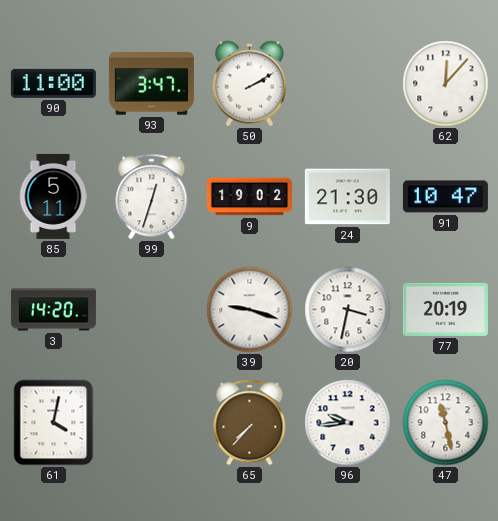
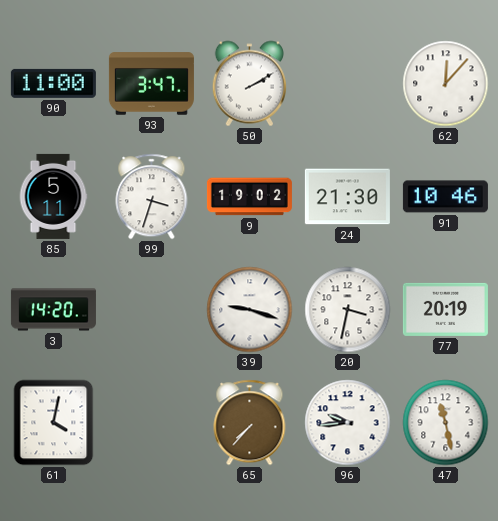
99: 12:33 -> 3:33 (152, 197)
91: 10:47 -> 10:46 (445, 197)
